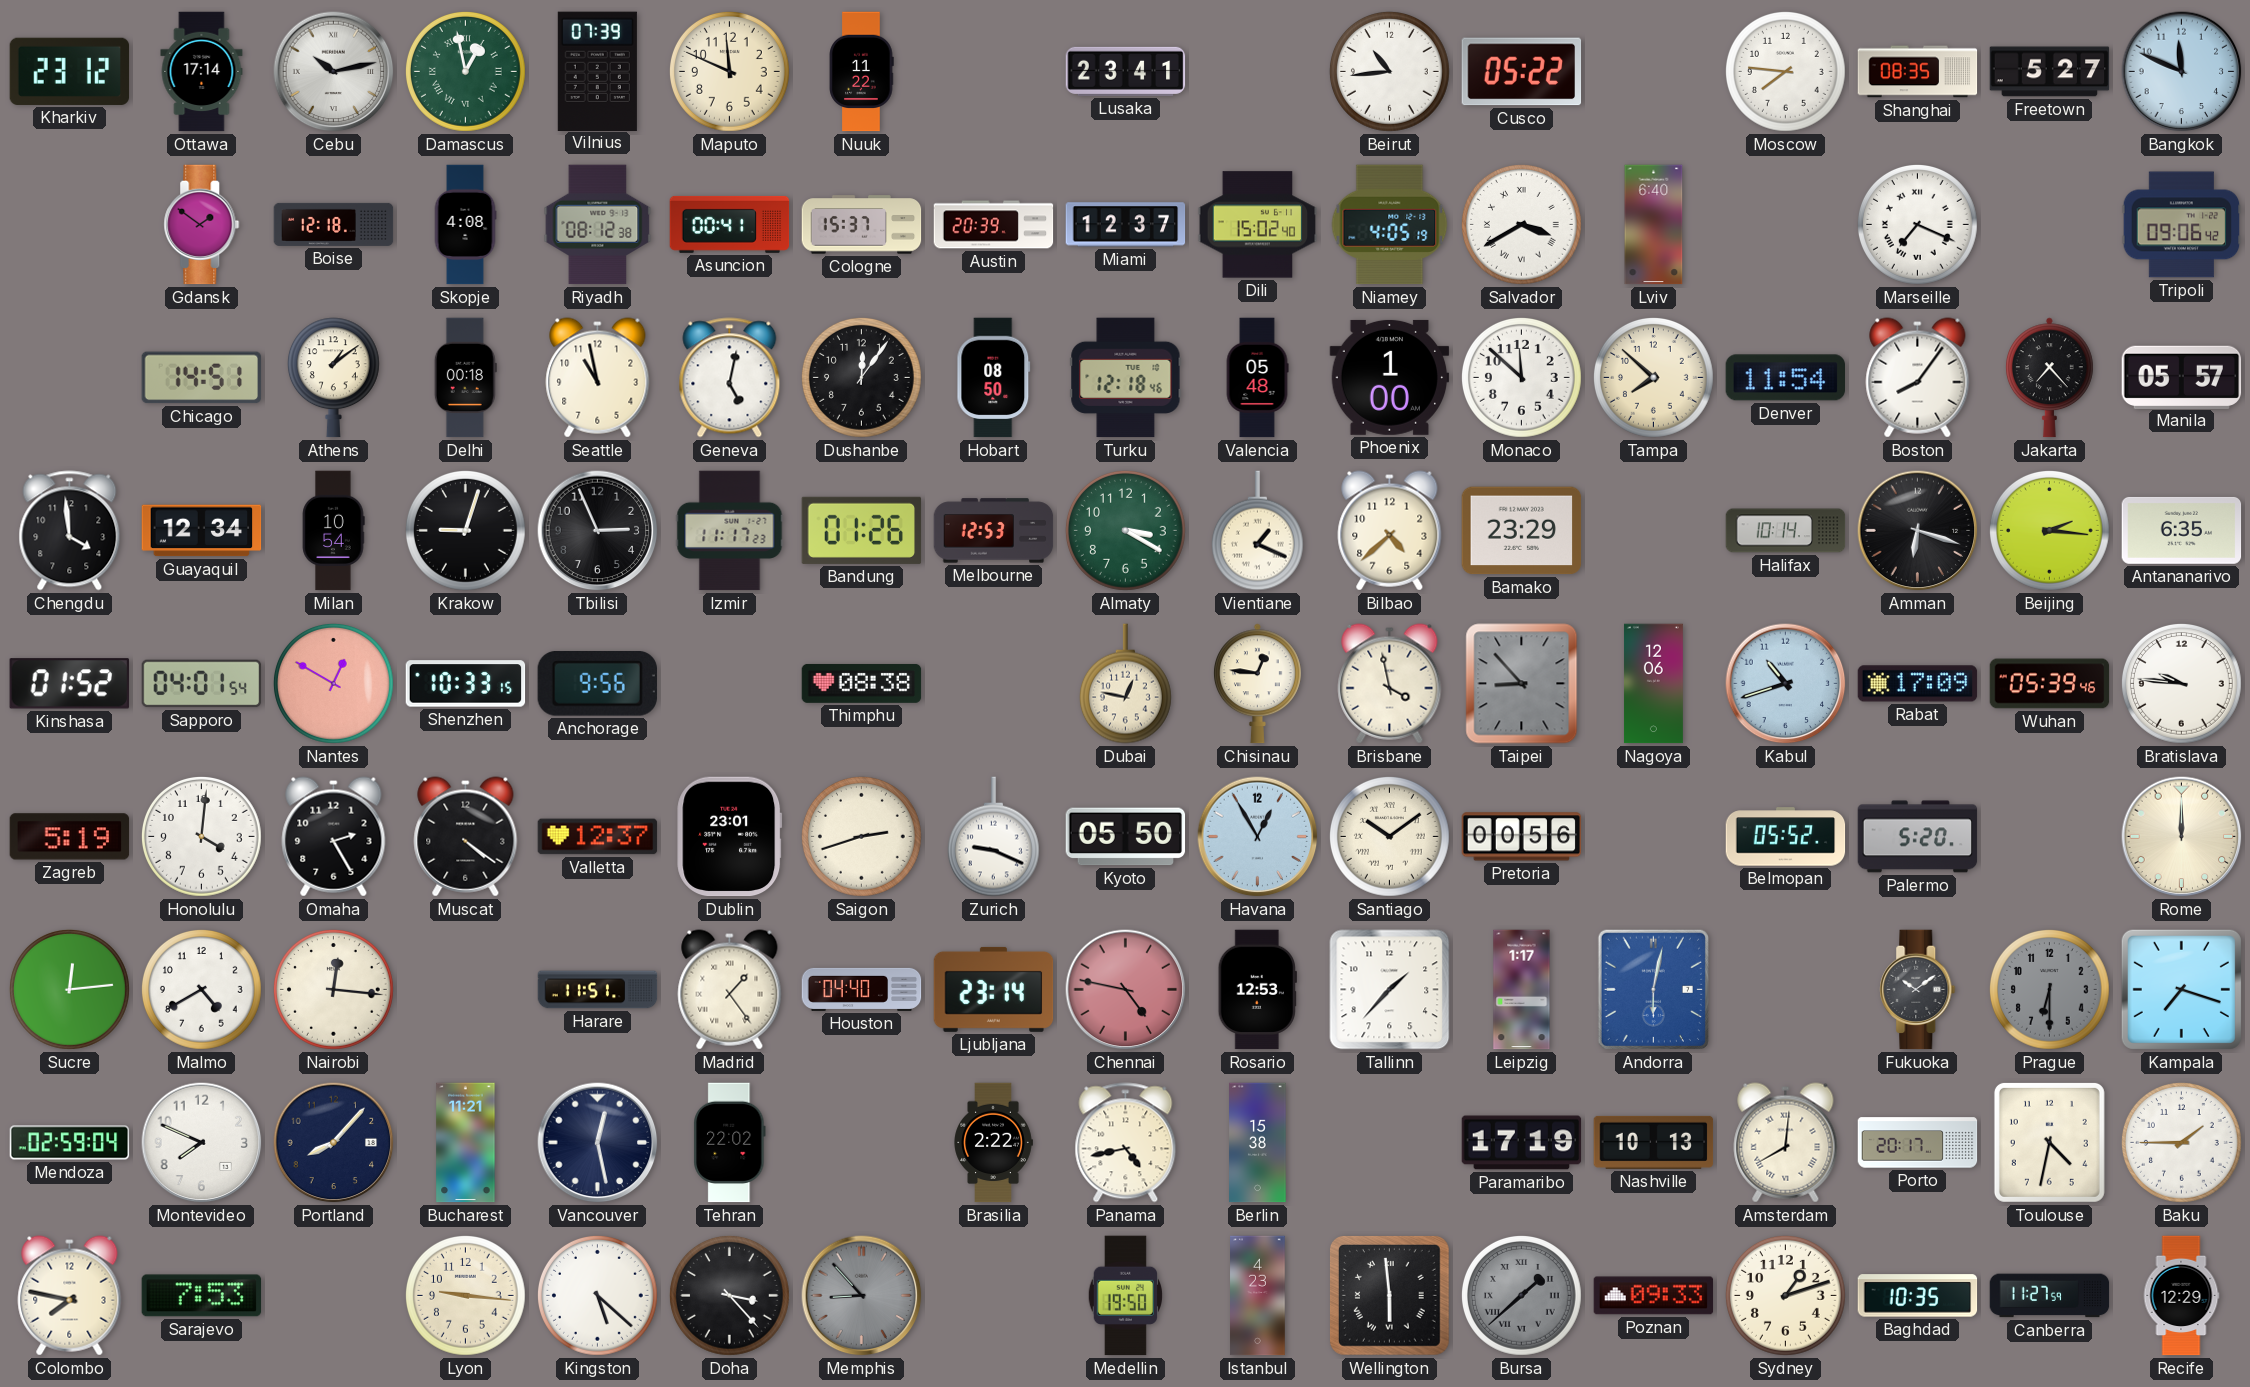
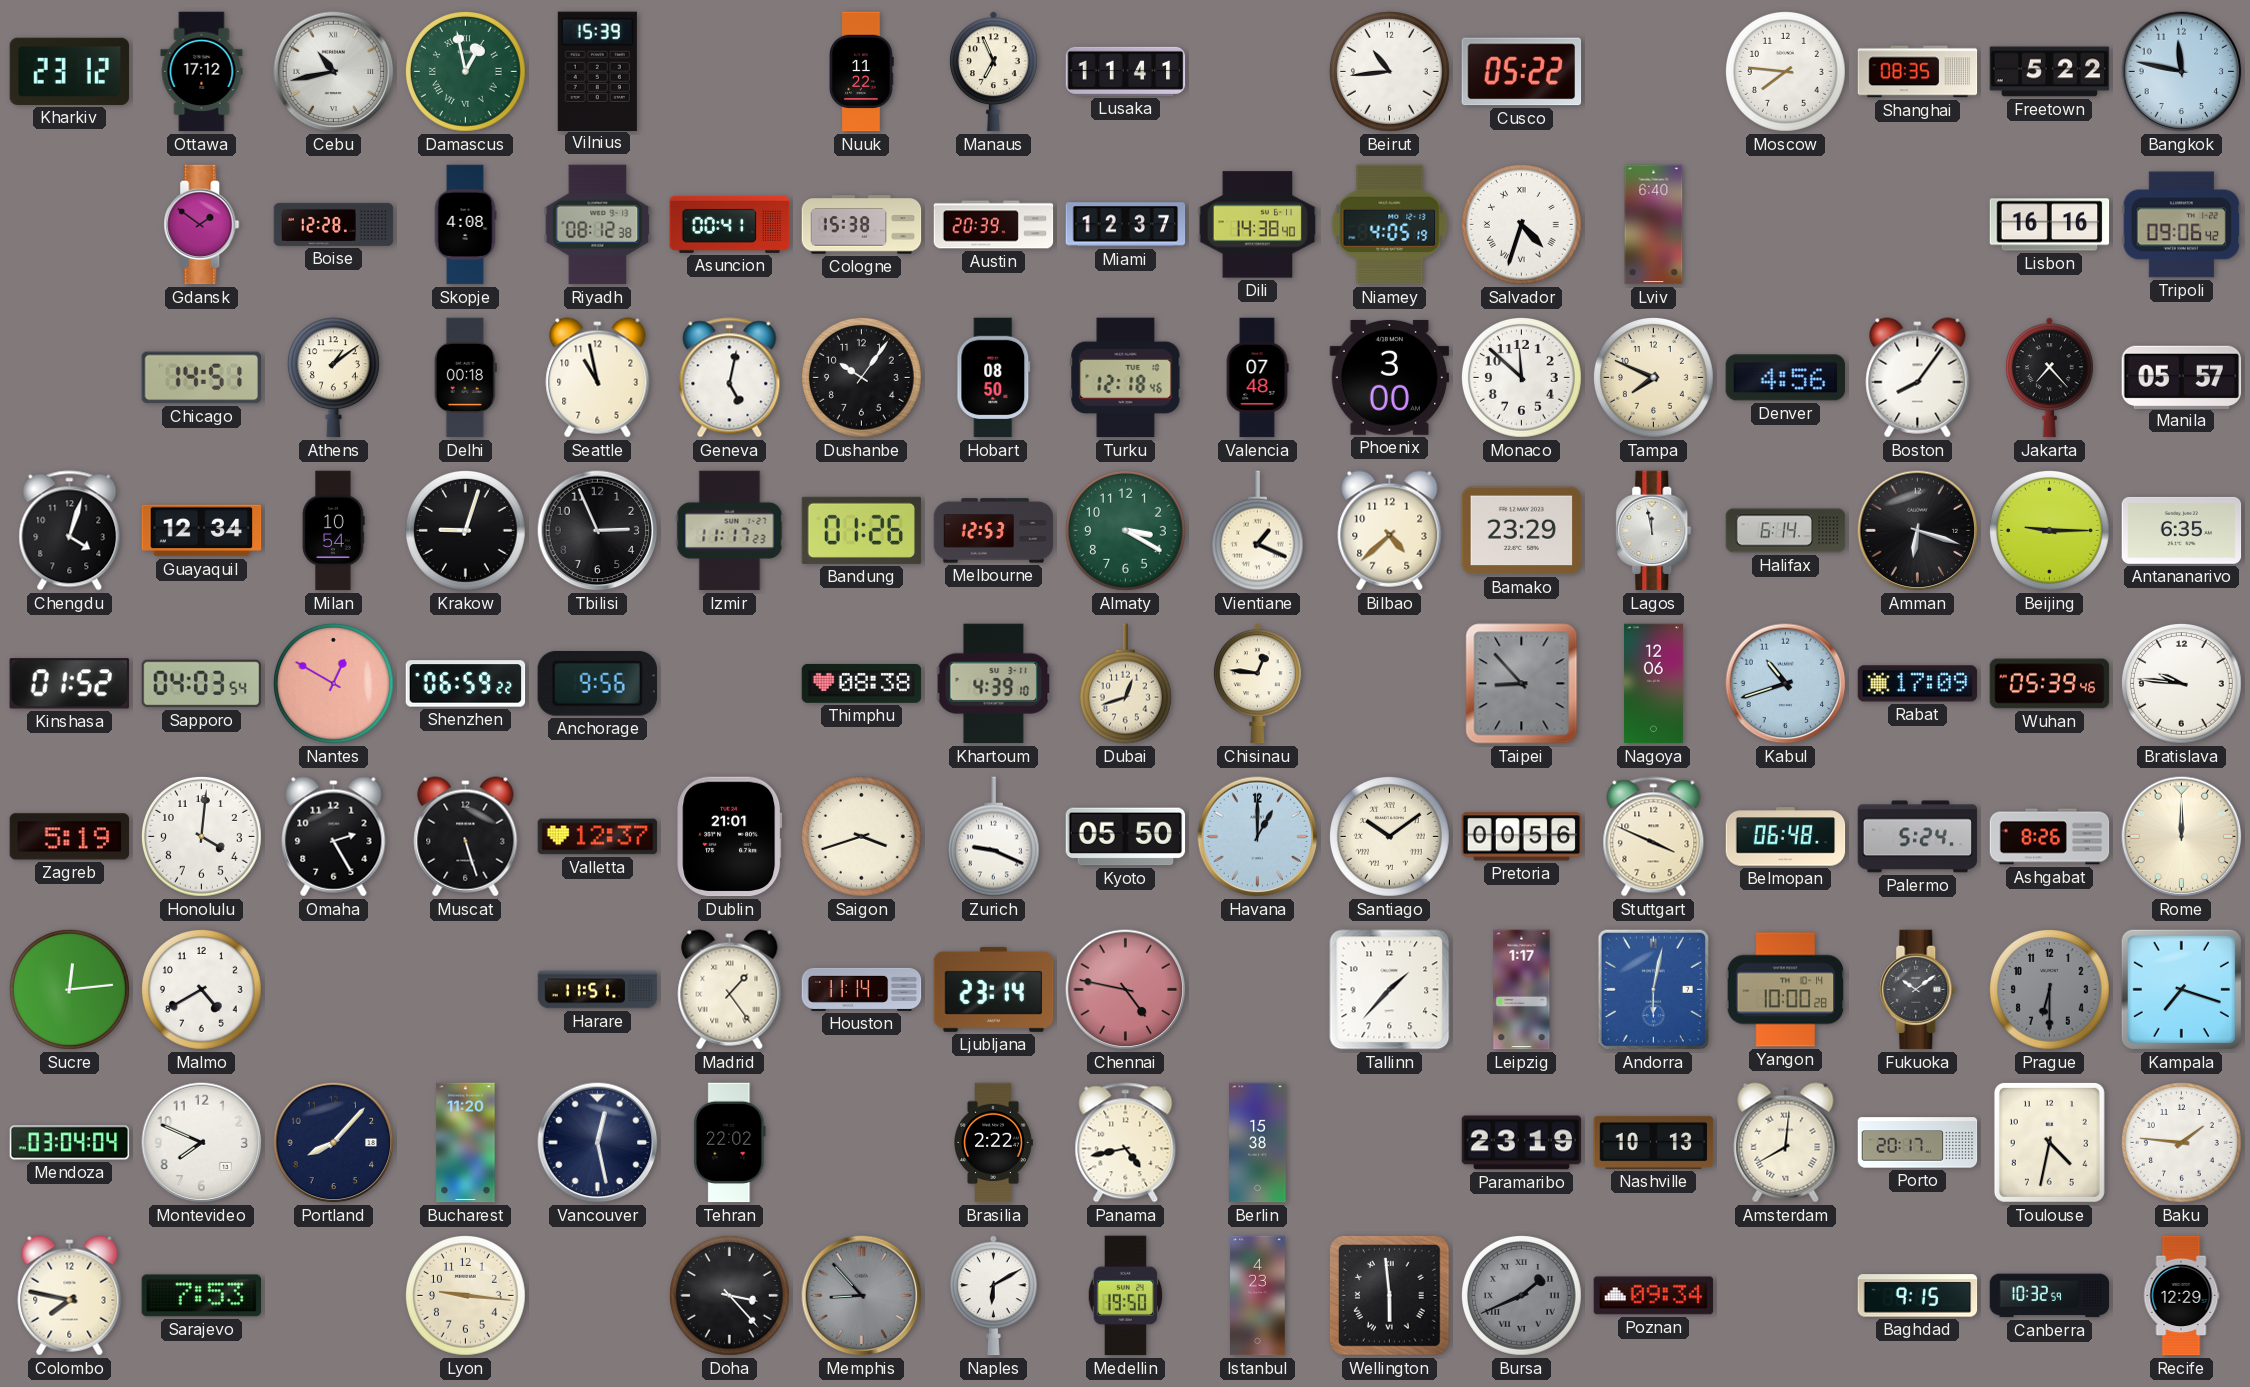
Ottawa: 17:14 -> 17:12 (202, 72)
Cebu: 10:13 -> 10:43 (334, 72)
Vilnius: 07:39 -> 15:39 (597, 71)
Maputo: 11:49 -> none (729, 71)
Manaus: none -> 6:56 (993, 72)
Lusaka: 23:41 -> 11:41 (1126, 71)
Freetown: 5:27 -> 5:22 (2050, 72)
Bangkok: 11:49 -> 11:47 (2182, 72)
Boise: 12:18 -> 12:28 (334, 224)
Cologne: 15:37 -> 15:38 (862, 225)
Dili: 15:02 -> 14:38 (1258, 225)
Salvador: 3:40 -> 4:33 (1521, 224)
Marseille: 7:19 -> none (1917, 224)
Lisbon: none -> 16:16 (2050, 225)
Dushanbe: 12:06 -> 10:06 (861, 377)
Valencia: 05:48 -> 07:48 (1257, 378)
Phoenix: 1:00 -> 3:00 (1390, 377)
Tampa: 7:52 -> 7:49 (1653, 377)
Denver: 11:54 -> 4:56 (1786, 378)
Chengdu: 3:59 -> 4:03 (70, 531)
Lagos: none -> 11:58 (1654, 531)
Halifax: 10:14 -> 6:14 (1786, 531)
Beijing: 2:16 -> 9:15 (2049, 530)
Sapporo: 04:01 -> 04:03 (202, 684)
Shenzhen: 10:33 -> 06:59 (466, 684)
Khartoum: none -> 4:39 (994, 684)
Dubai: 12:47 -> 12:42 (1125, 684)
Brisbane: 3:58 -> none (1390, 684)
Muscat: 4:21 -> 5:27 (466, 837)
Dublin: 23:01 -> 21:01 (730, 837)
Saigon: 2:42 -> 3:42 (861, 836)
Havana: 12:55 -> 1:00 (1258, 837)
Stuttgart: none -> 3:49 (1654, 837)
Belmopan: 05:52 -> 06:48 (1786, 837)
Palermo: 5:20 -> 5:24 (1918, 837)
Ashgabat: none -> 8:26 (2050, 837)
Nairobi: 12:16 -> none (333, 989)
Houston: 04:40 -> 11:14 (862, 989)
Rosario: 12:53 -> none (1257, 990)
Yangon: none -> 10:00 (1786, 990)
Mendoza: 02:59 -> 03:04 (70, 1143)
Bucharest: 11:21 -> 11:20 (466, 1143)
Paramaribo: 17:19 -> 23:19 (1522, 1143)
Baku: 1:45 -> 1:46 (2181, 1142)
Kingston: 5:22 -> none (597, 1295)
Naples: none -> 6:10 (993, 1296)
Bursa: 1:38 -> 1:41 (1521, 1295)
Poznan: 09:33 -> 09:34 (1654, 1296)
Sydney: 1:12 -> none (1785, 1295)
Baghdad: 10:35 -> 9:15 (1918, 1296)
Canberra: 11:27 -> 10:32 (2050, 1296)
